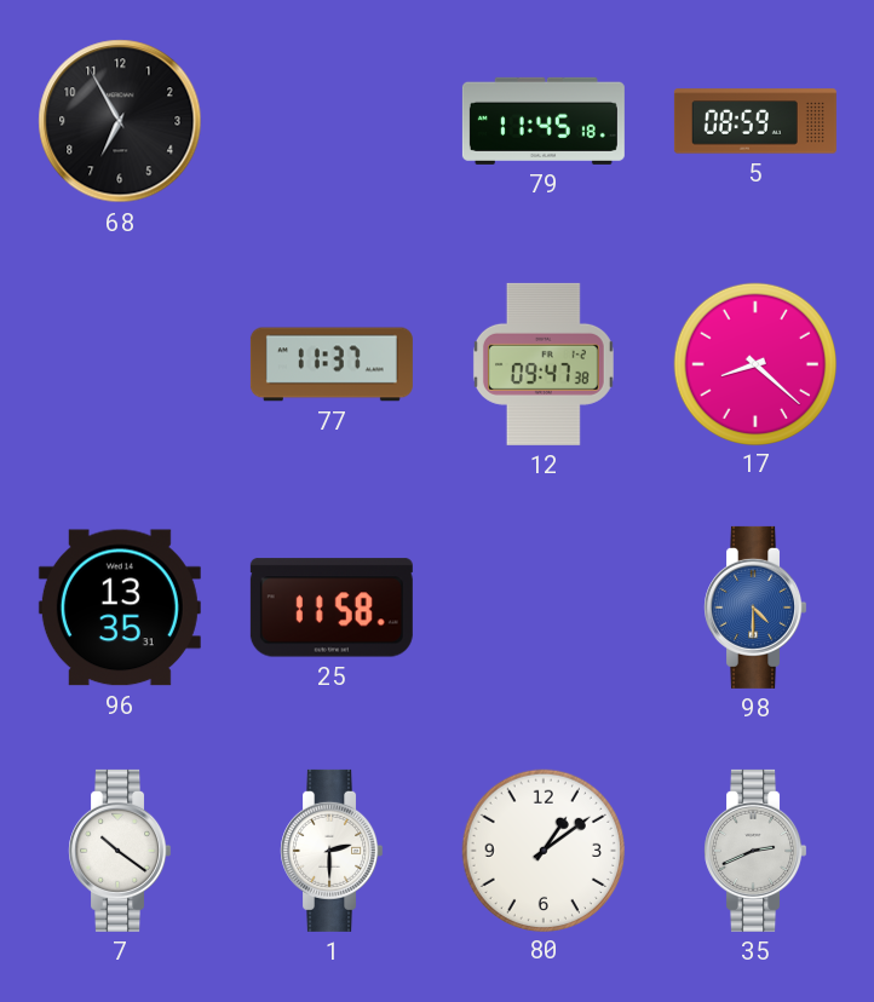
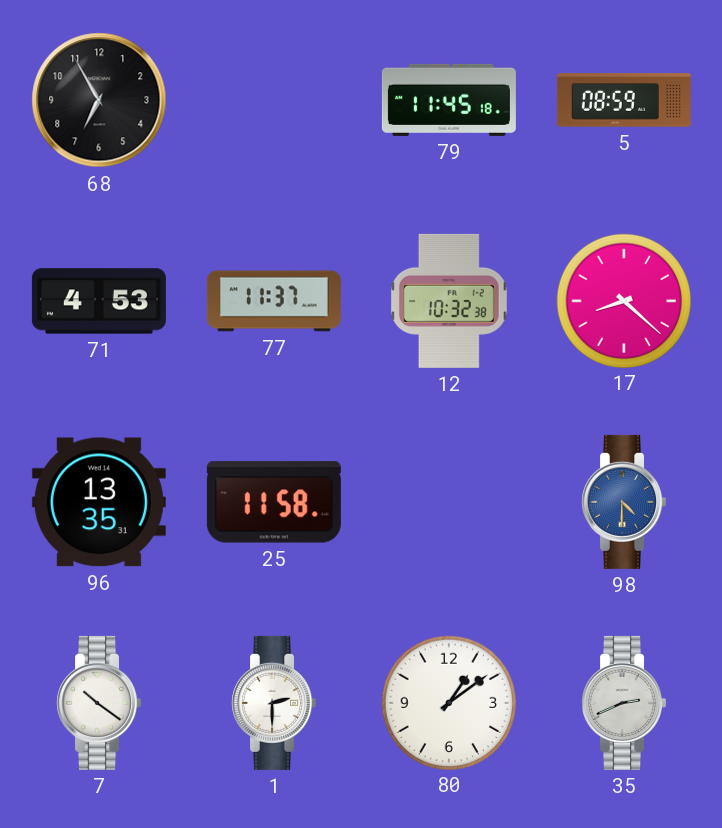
71: none -> 4:53 (99, 301)
12: 09:47 -> 10:32 (449, 301)
